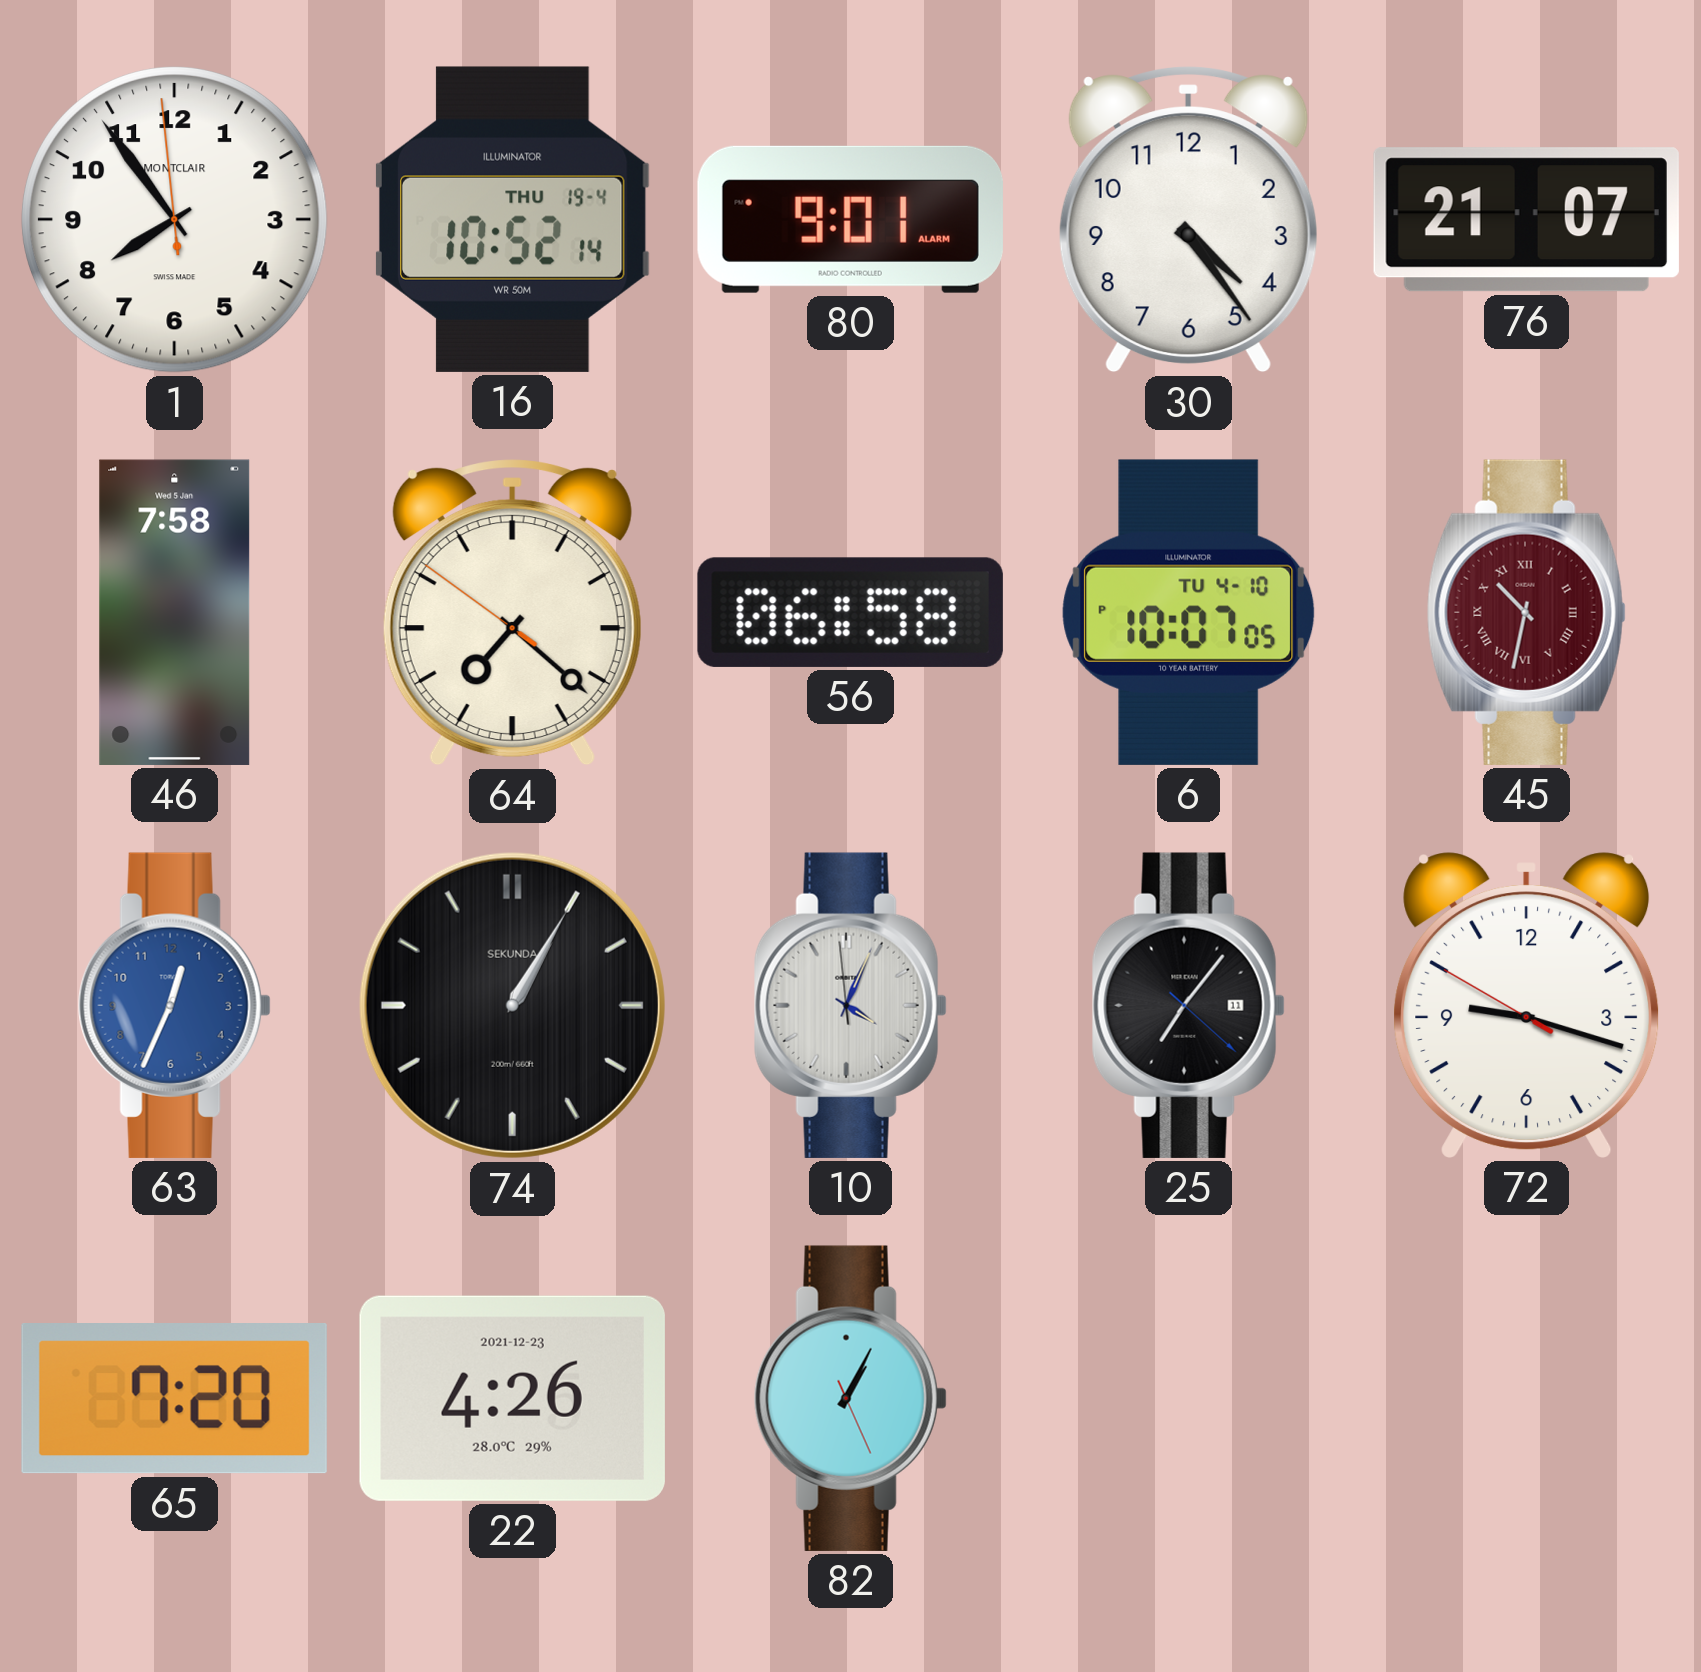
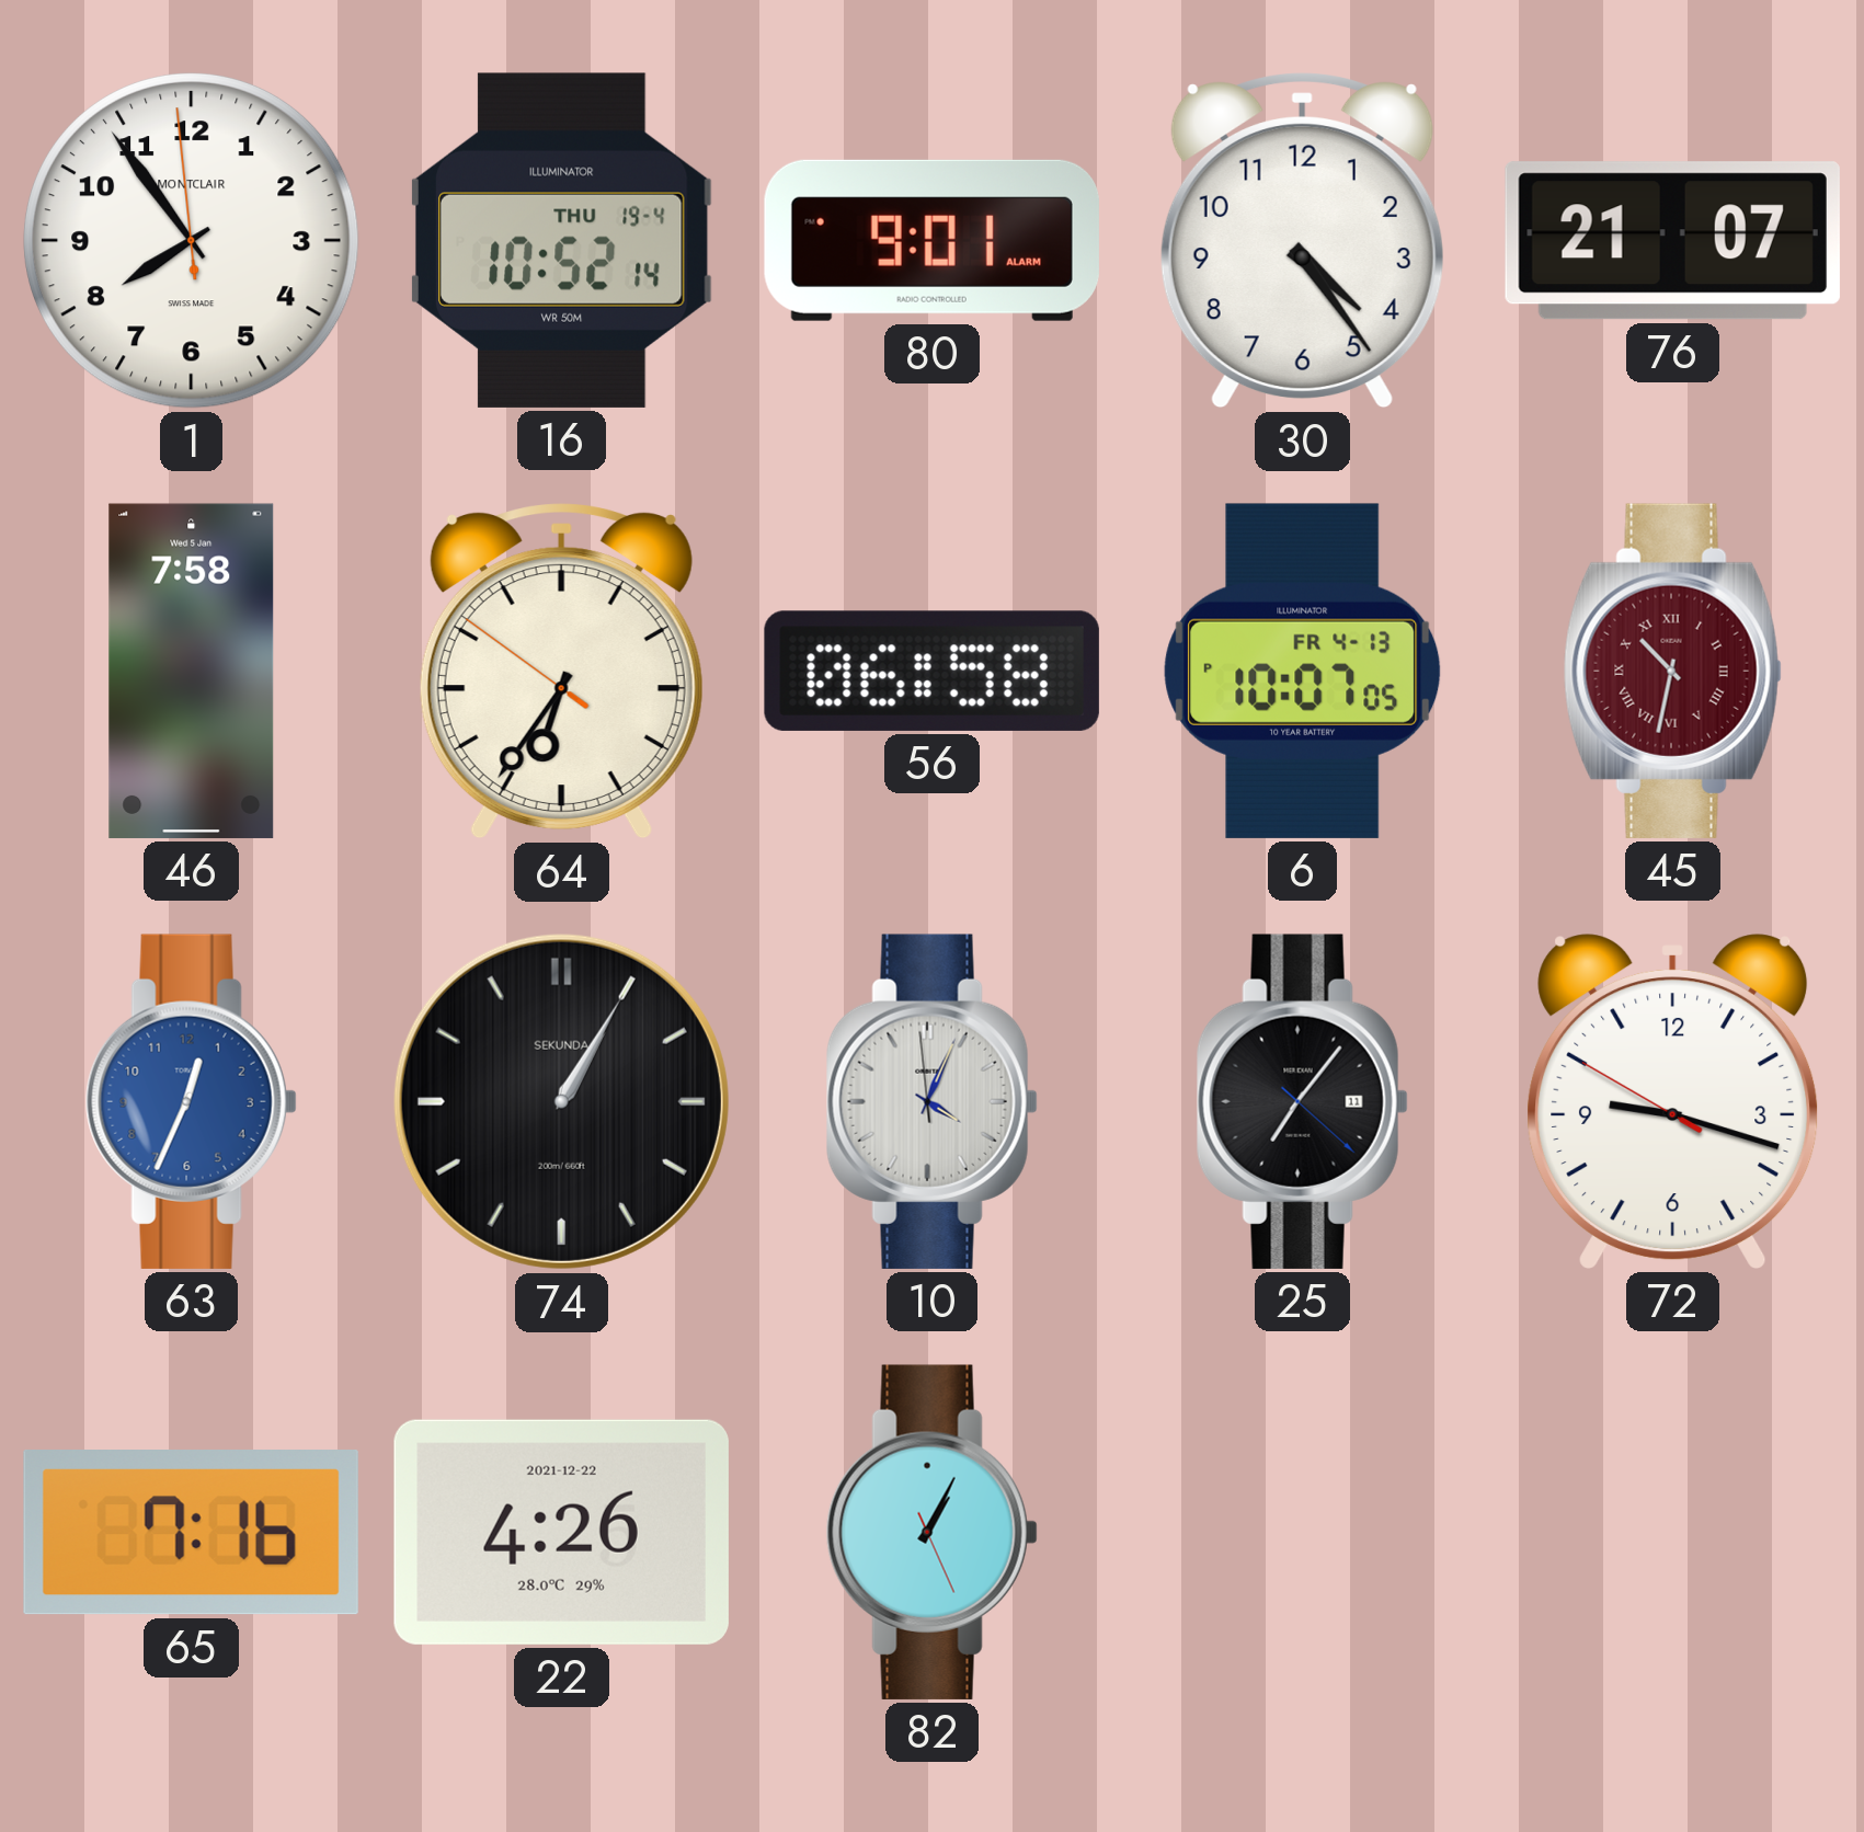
64: 7:21 -> 6:35 (561, 672)
6 date: TU 4-10 -> FR 4-13 (1303, 671)
65: 7:20 -> 7:16 (191, 1533)
22 date: 2021-12-23 -> 2021-12-22 (561, 1532)
